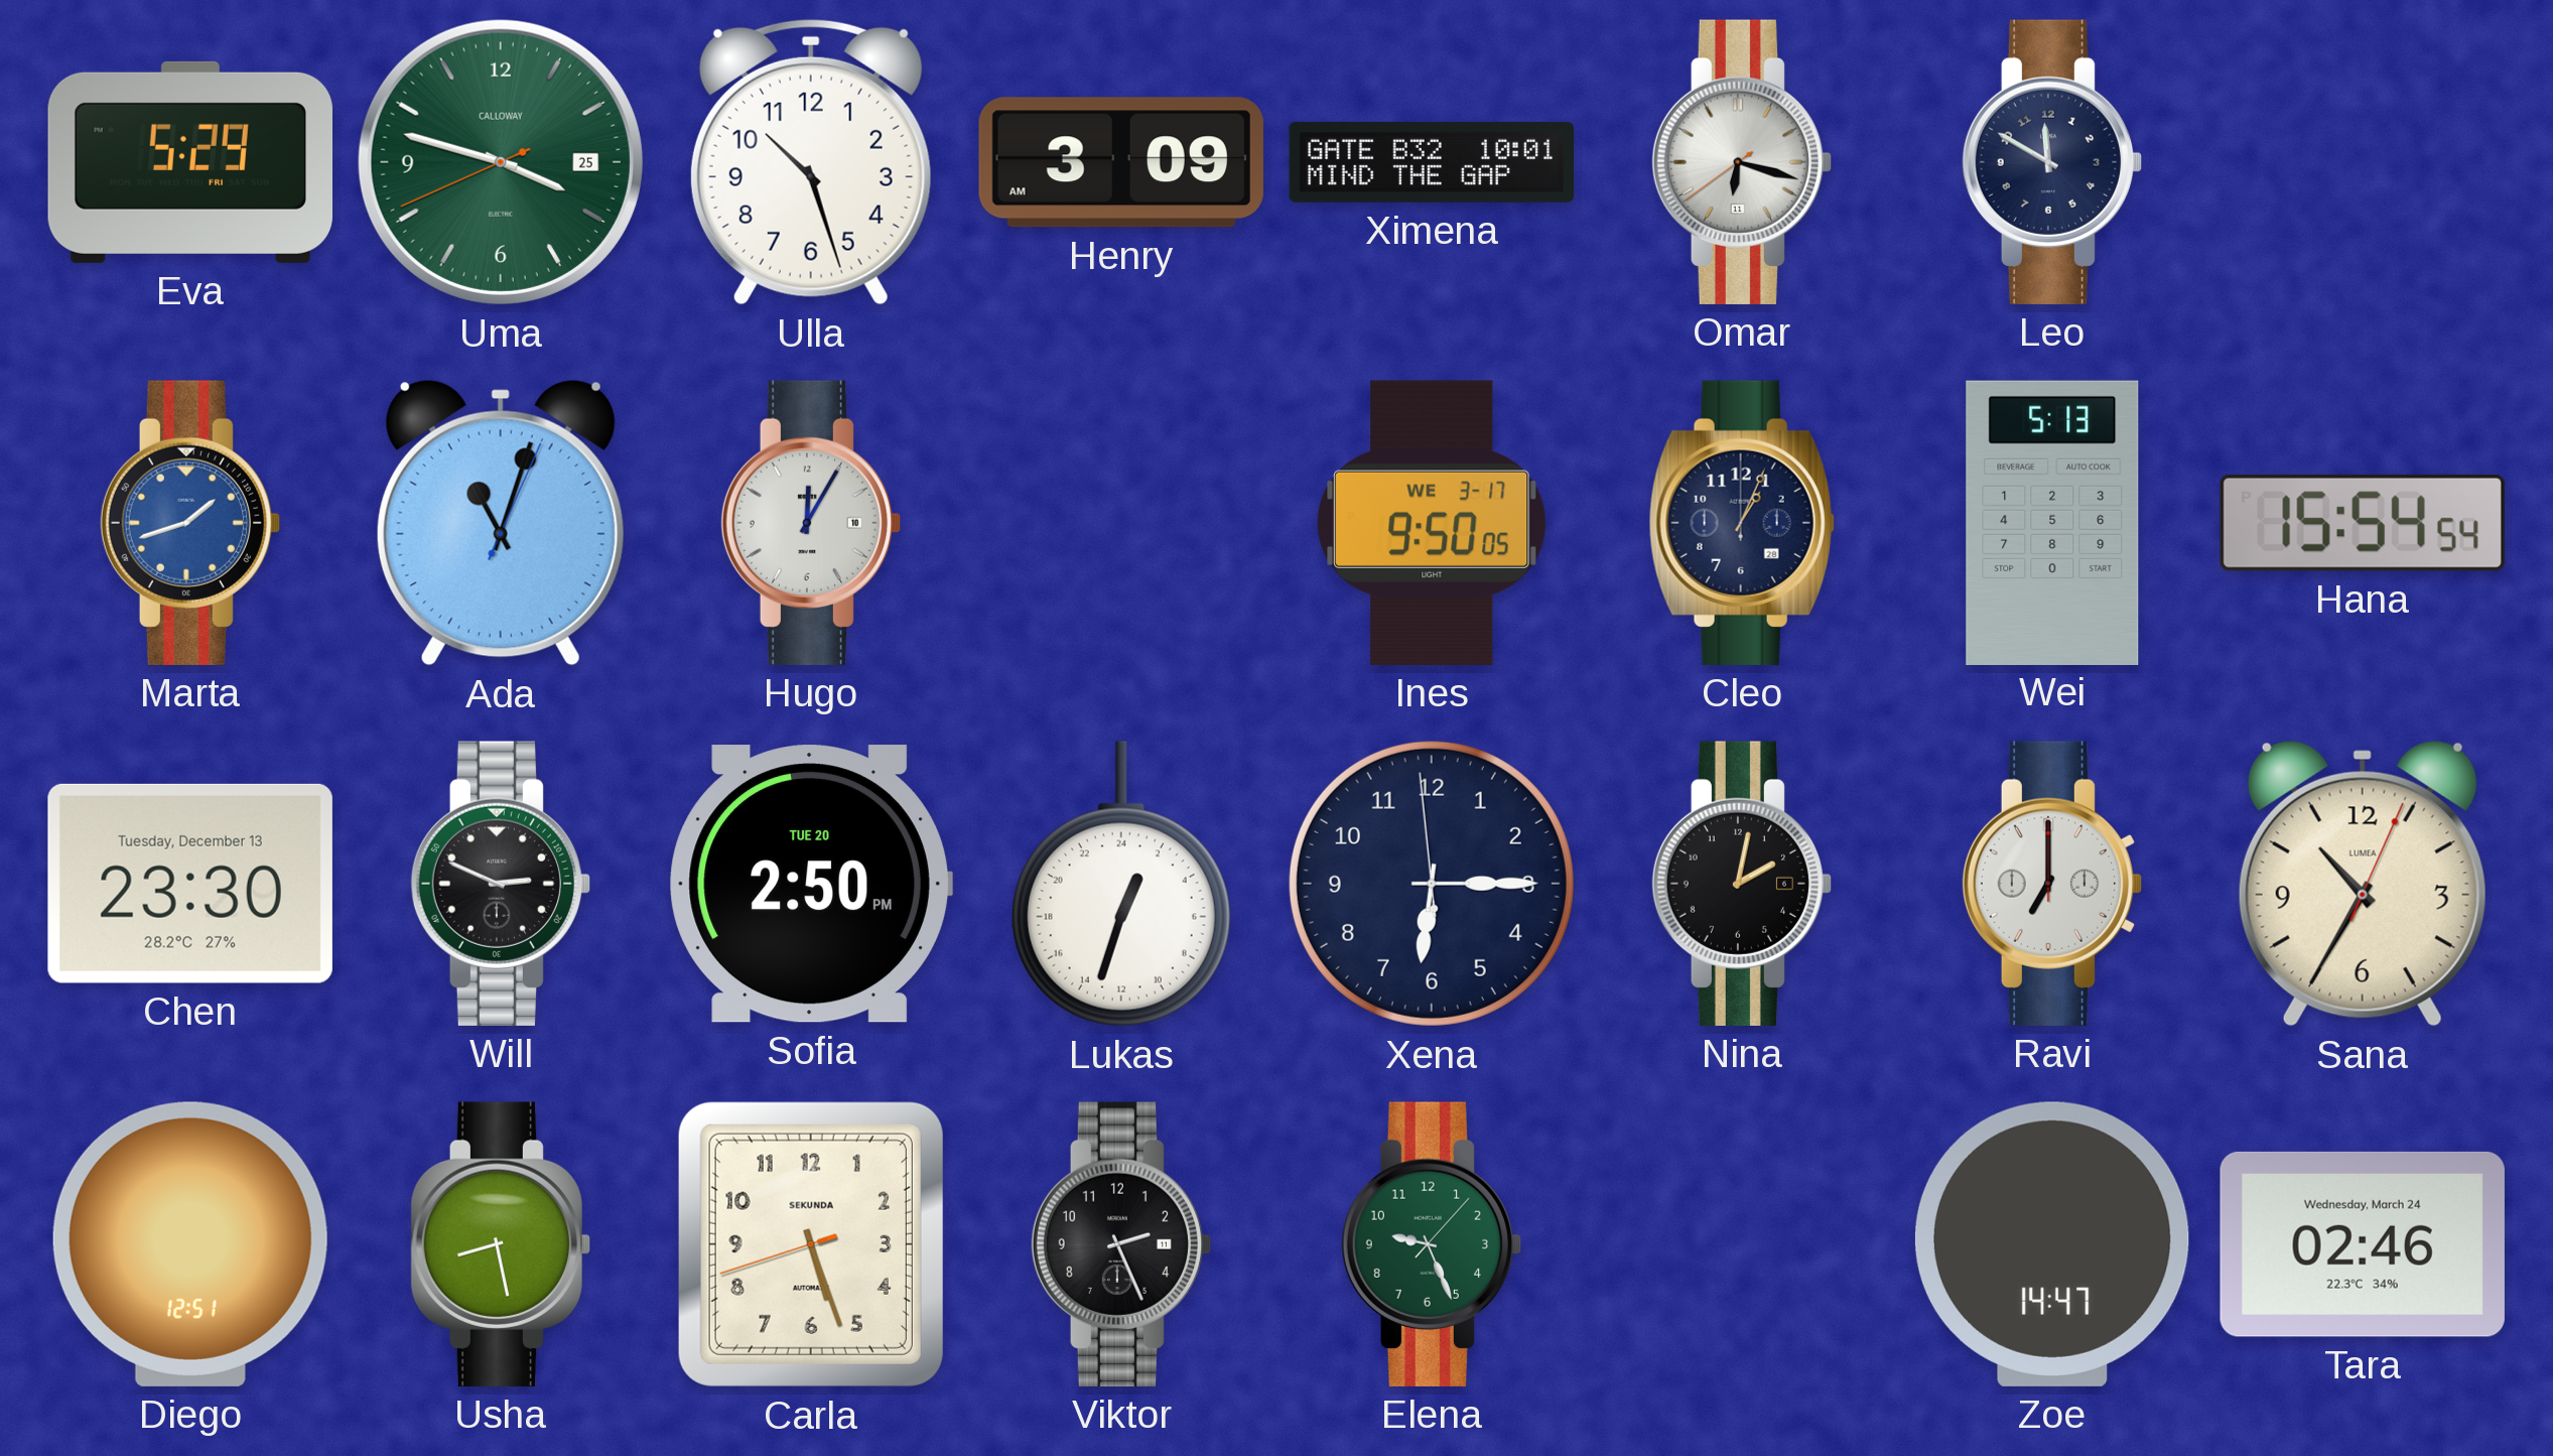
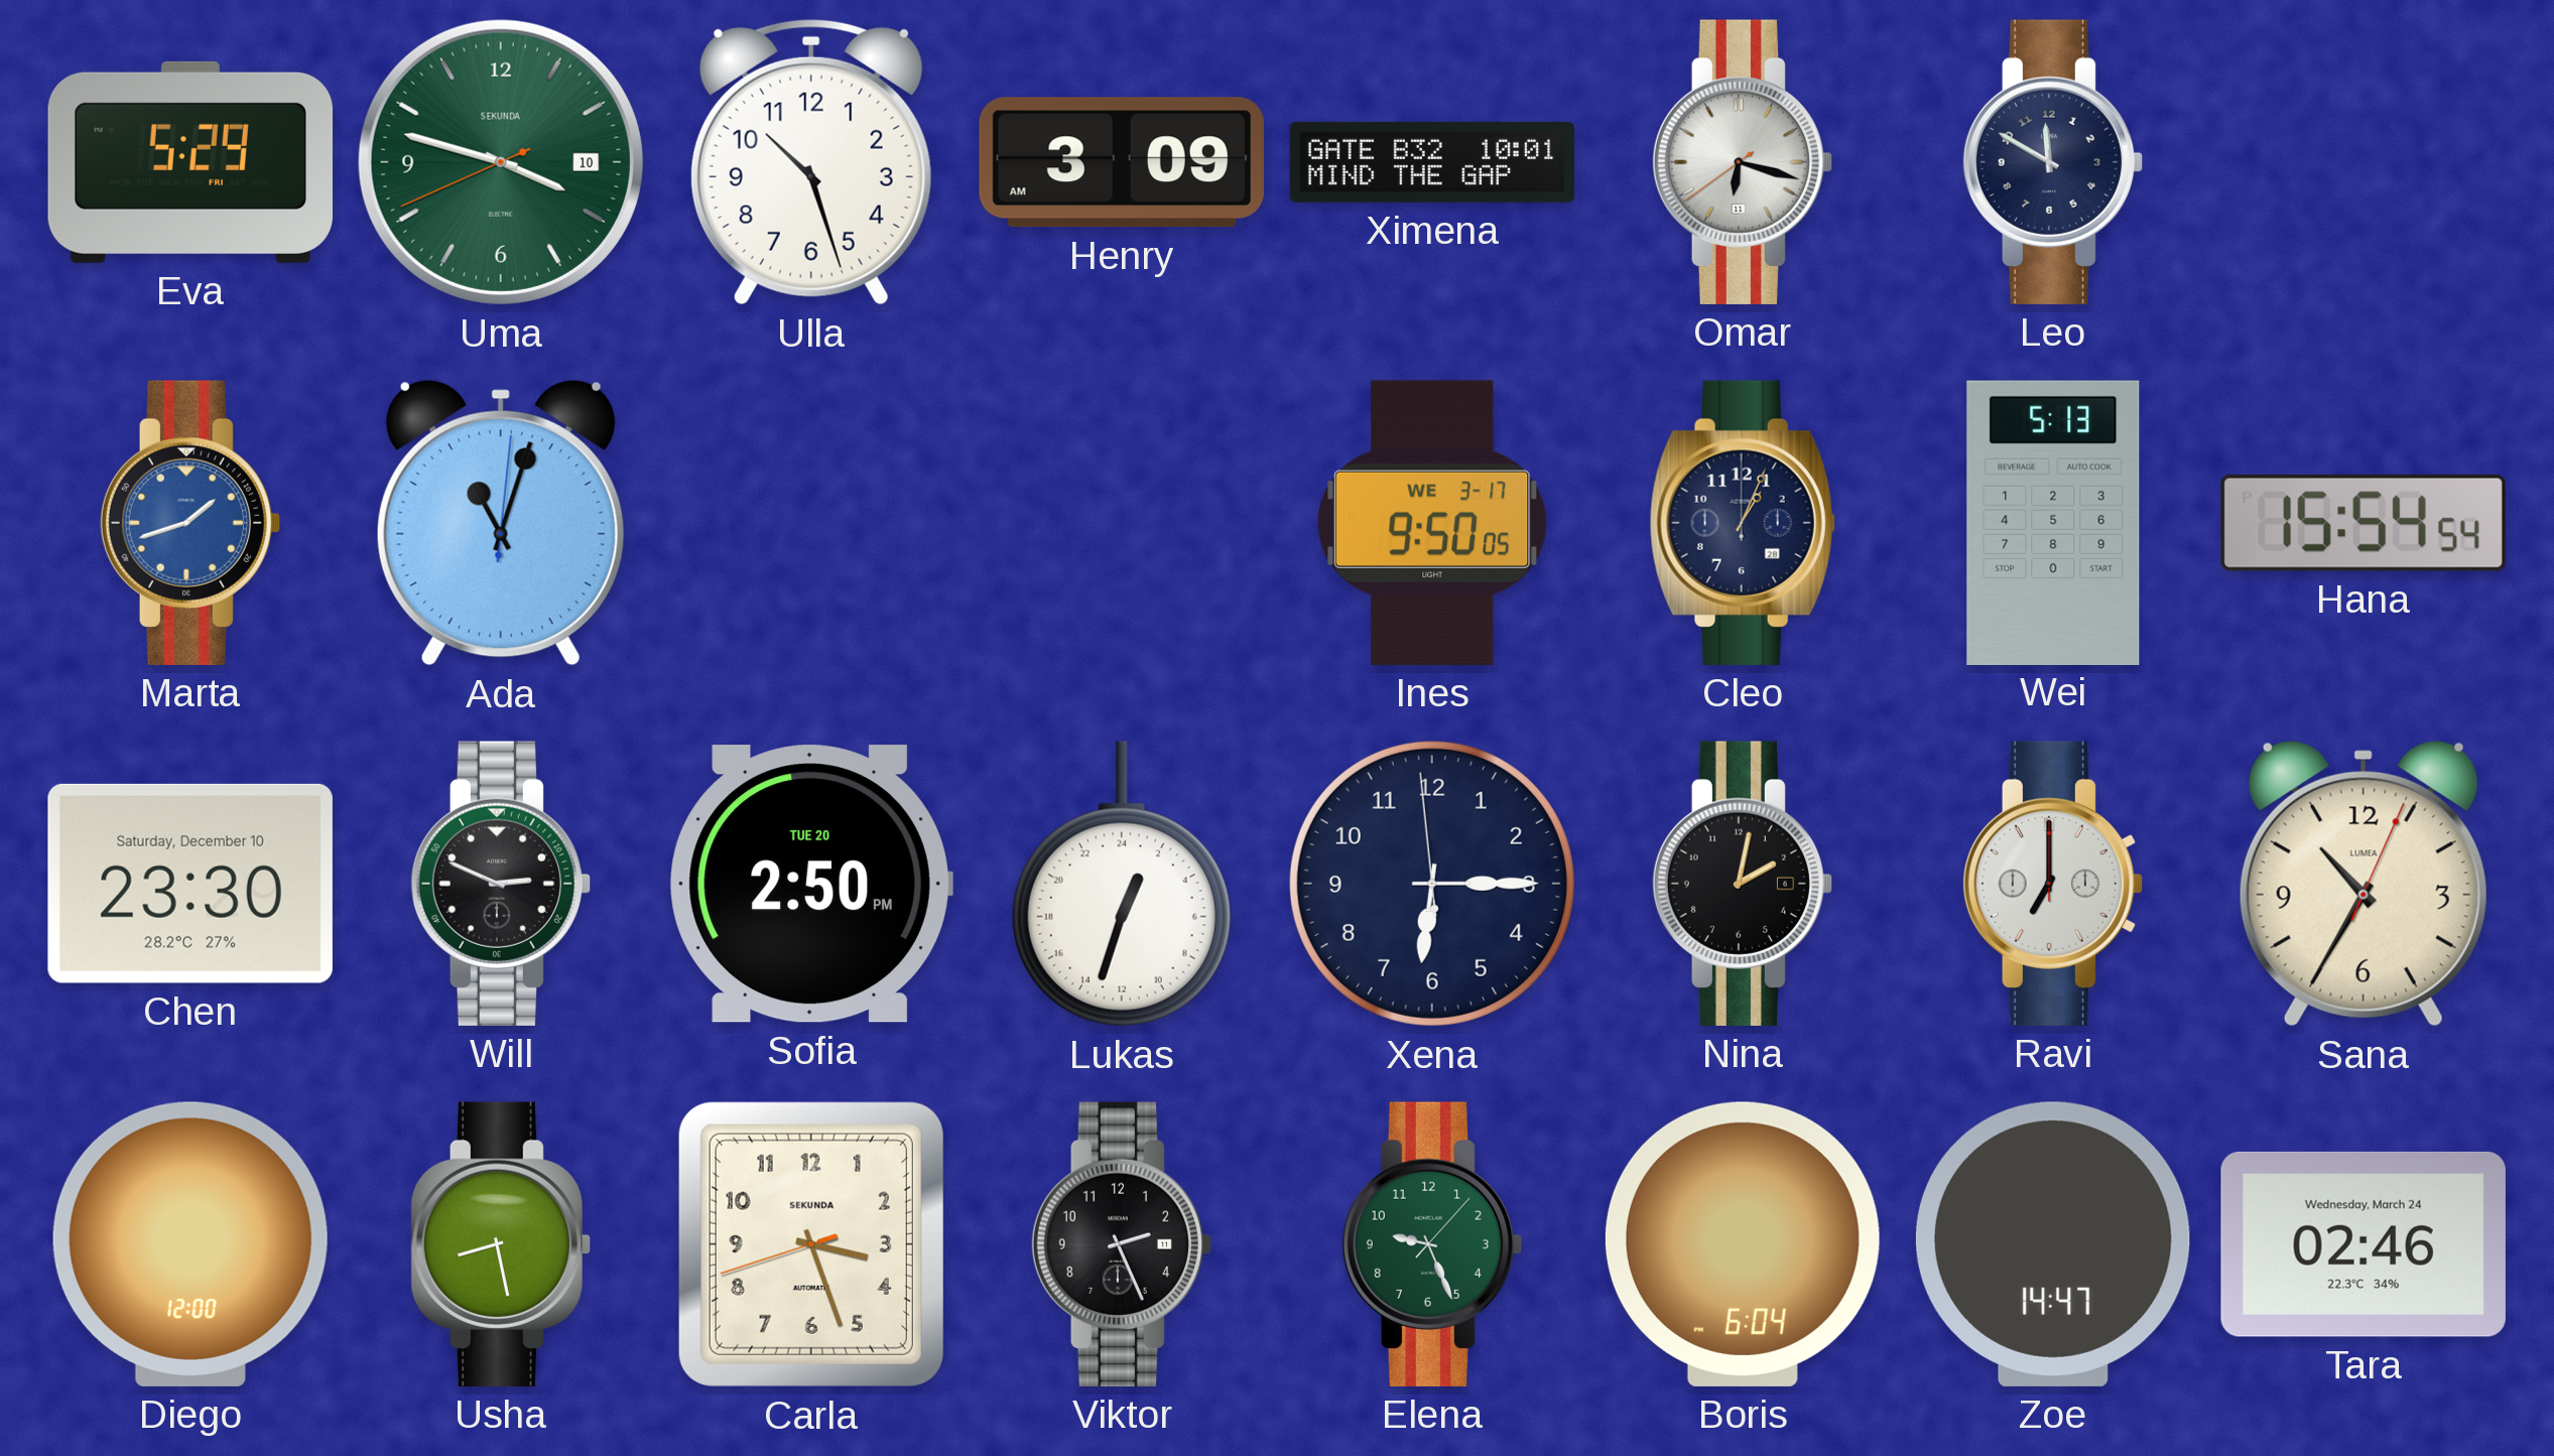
Uma date: 25 -> 10 (501, 162)
Uma brand: CALLOWAY -> SEKUNDA (501, 162)
Ada: 11:03:04 -> 11:03:01 (501, 523)
Hugo: 12:05 -> none (810, 523)
Chen date: Tuesday, December 13 -> Saturday, December 10 (190, 884)
Diego: 12:51 -> 12:00 (190, 1244)
Carla: 5:26 -> 3:26 (811, 1244)
Boris: none -> 6:04 (1743, 1244)
